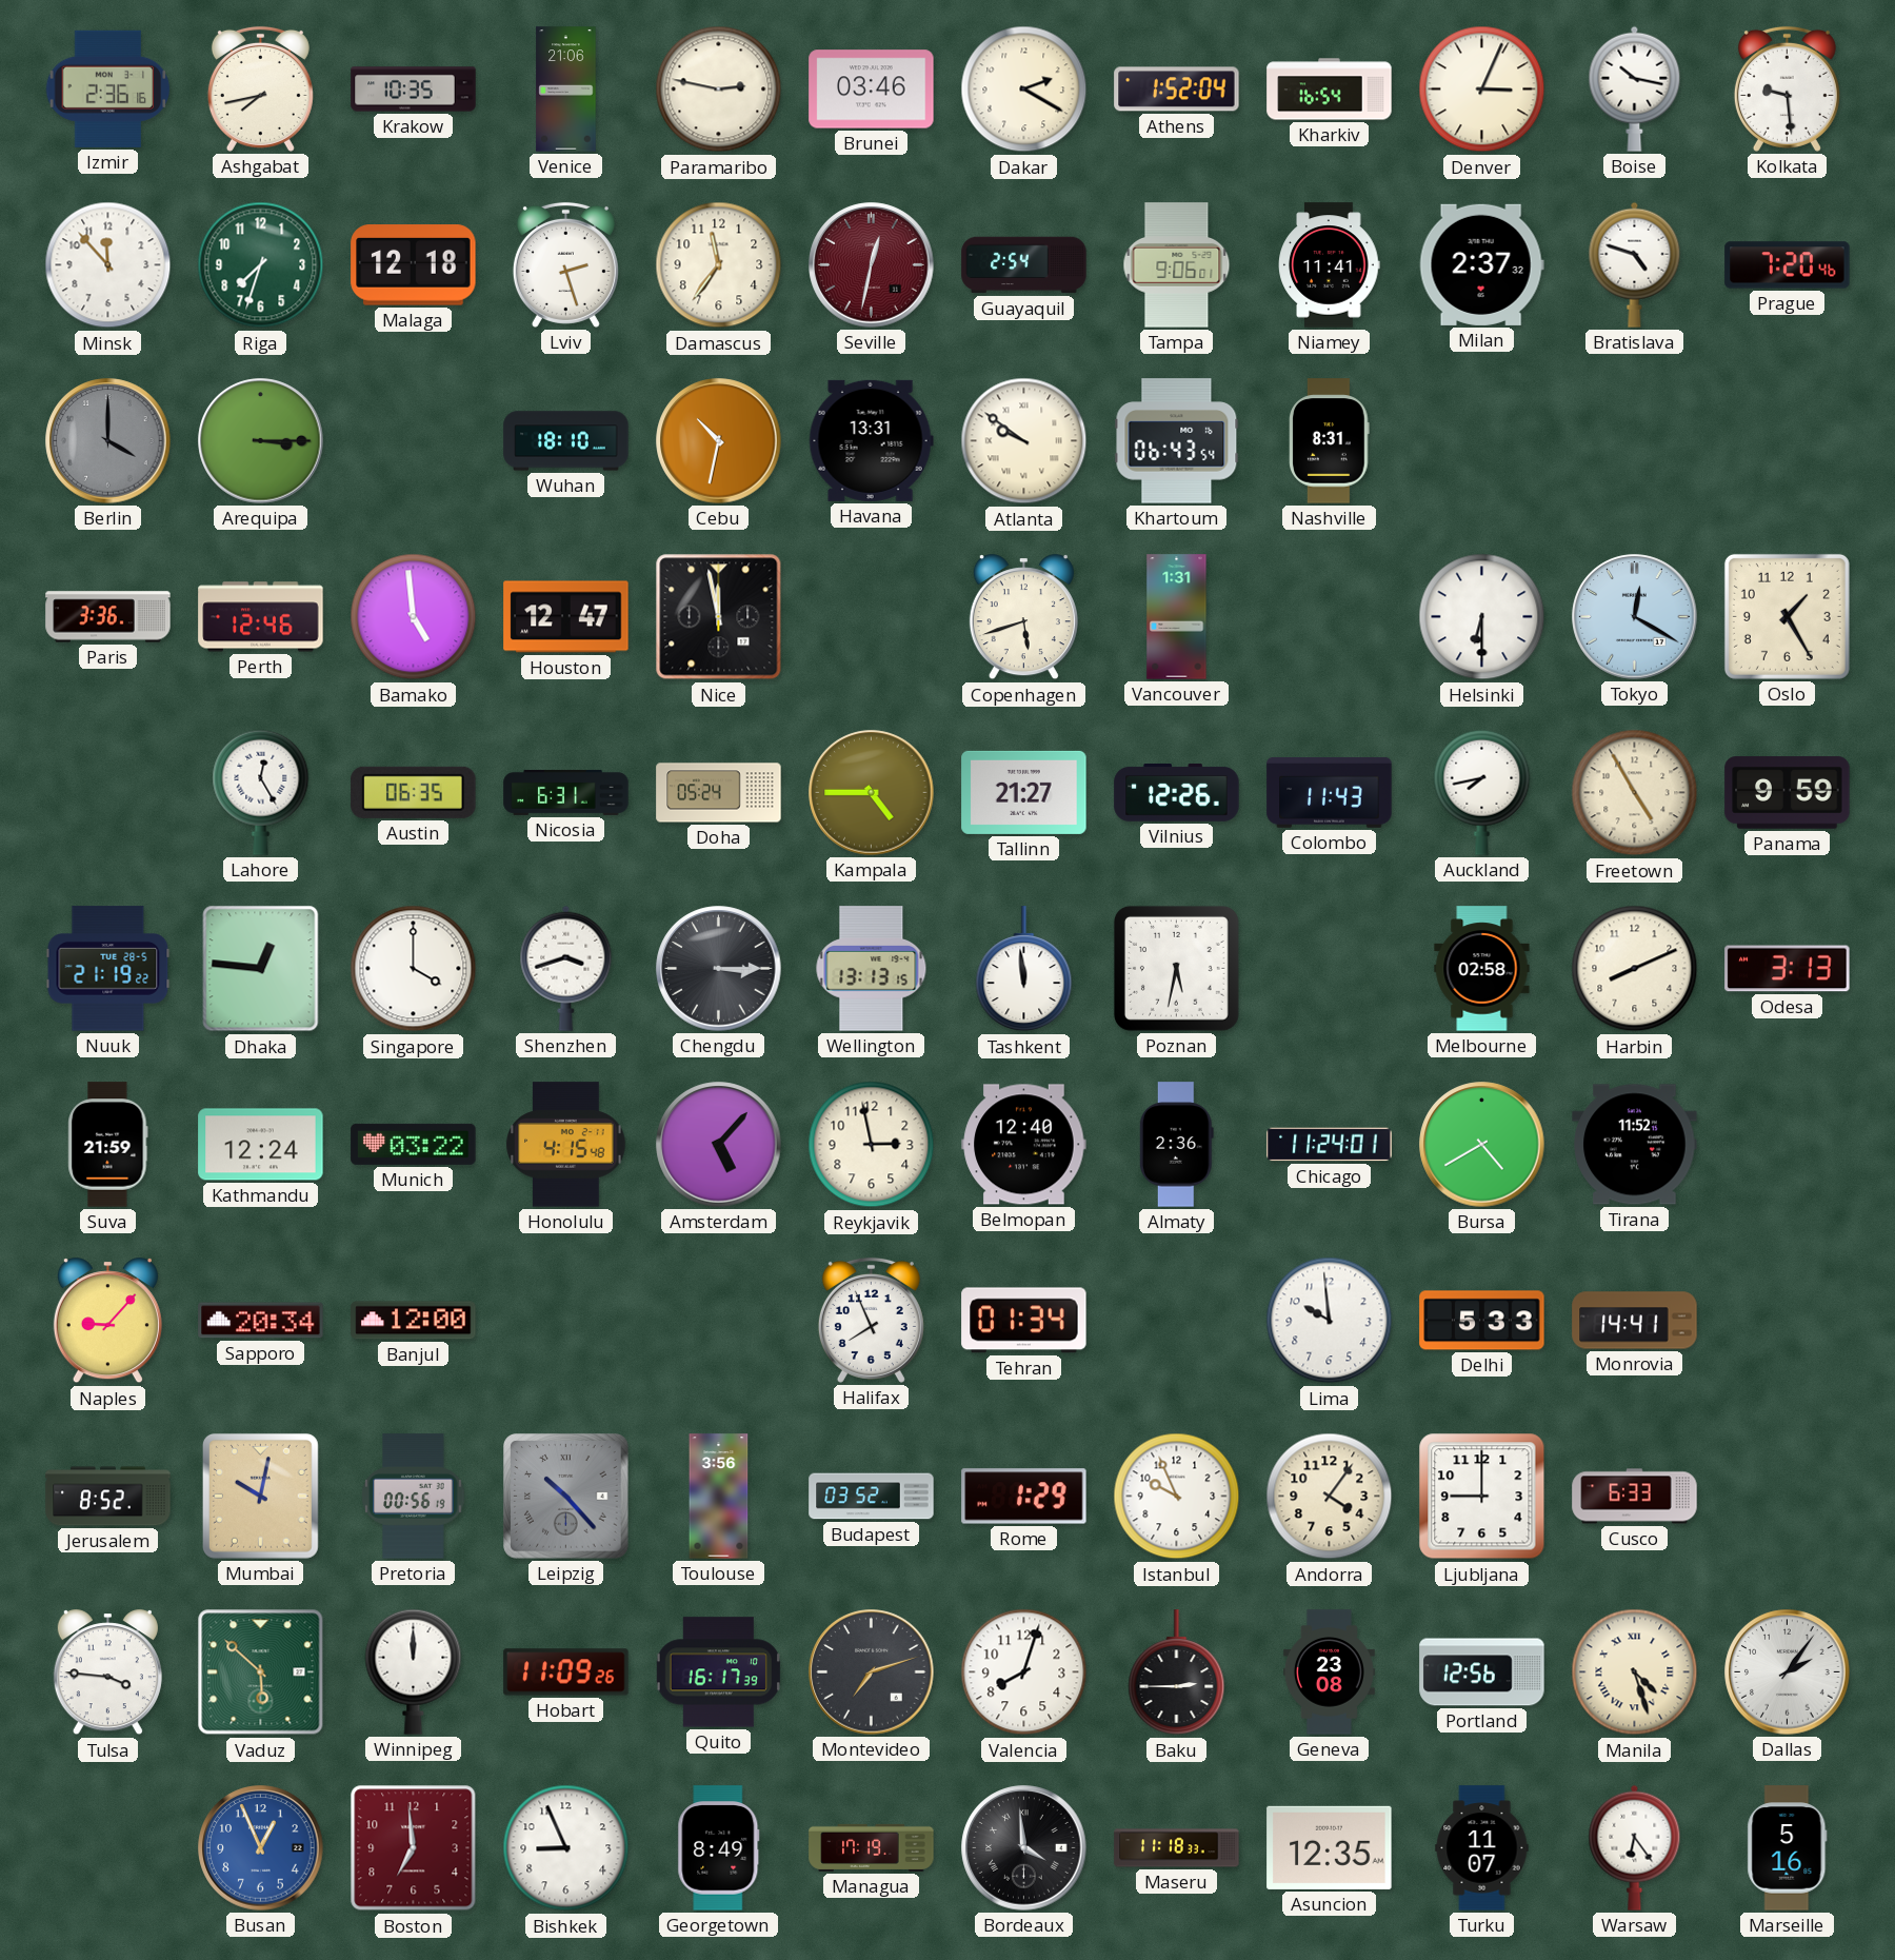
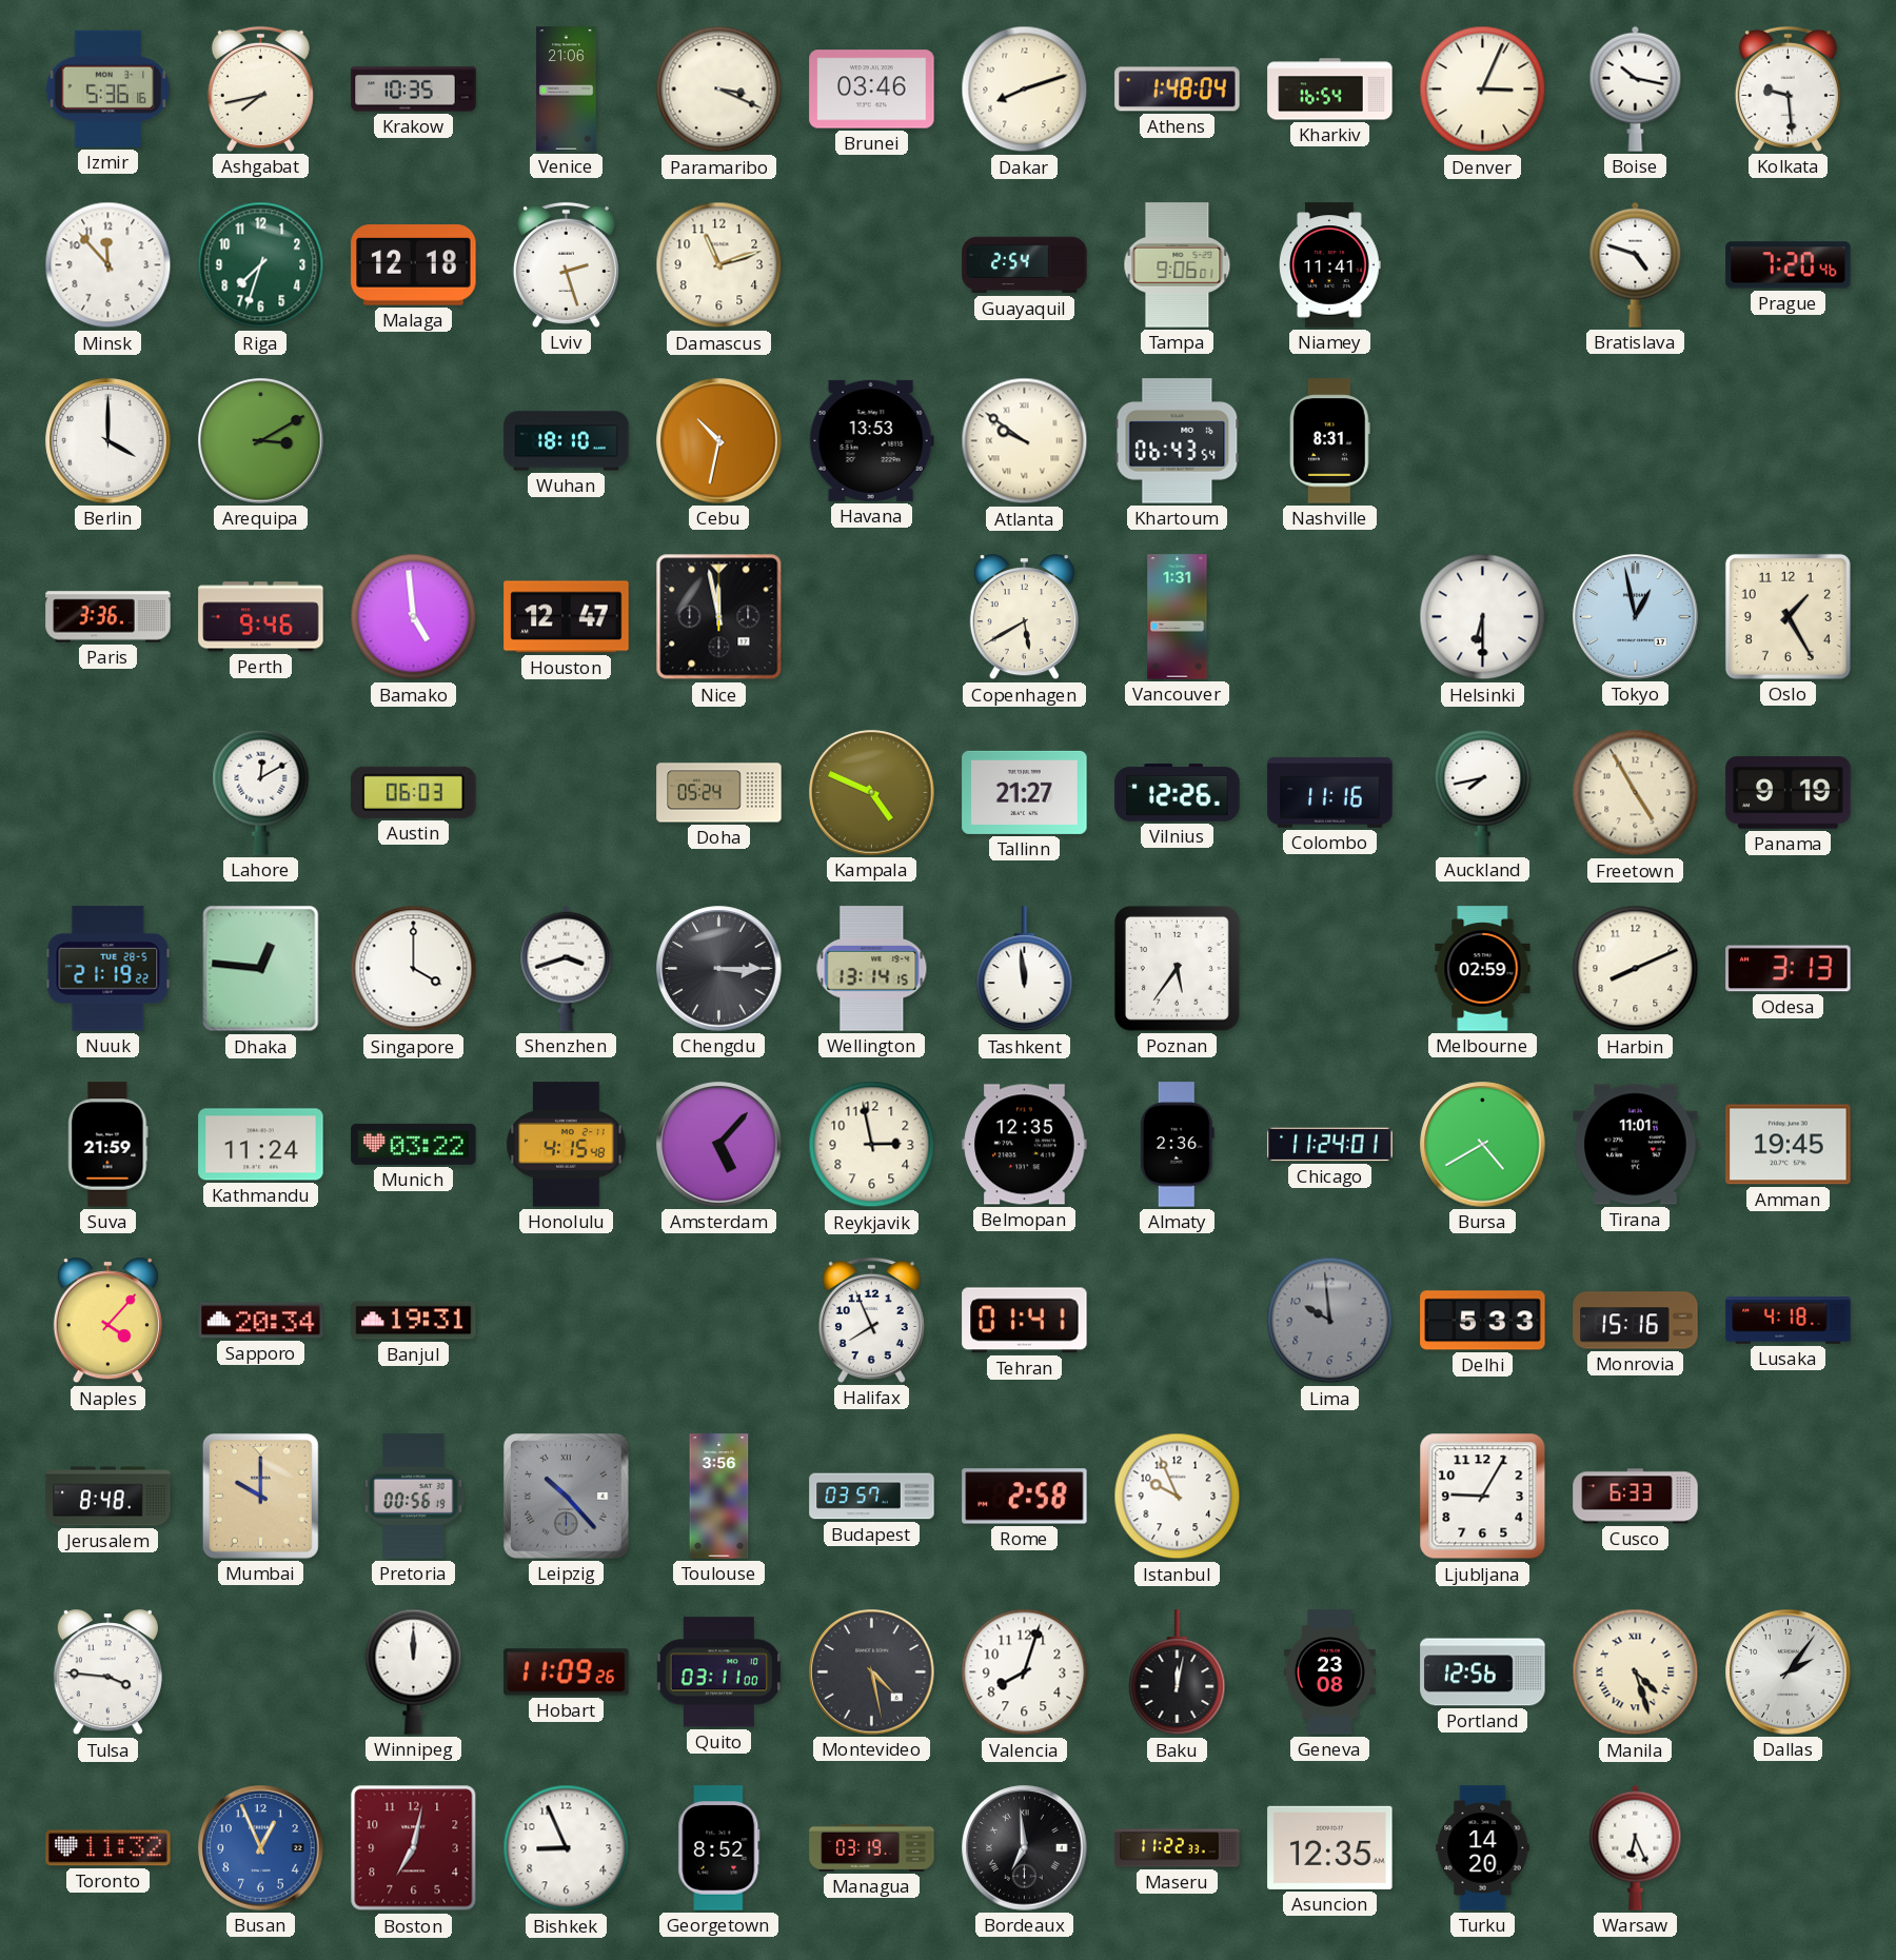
Izmir: 2:36 -> 5:36 (108, 88)
Paramaribo: 2:47 -> 3:19 (719, 90)
Dakar: 2:20 -> 8:12 (1025, 90)
Athens: 1:52 -> 1:48 (1178, 90)
Damascus: 11:36 -> 11:12 (719, 265)
Seville: 12:32 -> none (872, 265)
Milan: 2:37 -> none (1481, 264)
Berlin dial: grey -> white (108, 441)
Arequipa: 3:15 -> 3:10 (261, 441)
Havana: 13:31 -> 13:53 (871, 440)
Perth: 12:46 -> 9:46 (261, 617)
Copenhagen: 5:42 -> 5:40 (1024, 617)
Tokyo: 12:20 -> 12:58 (1636, 617)
Lahore: 12:25 -> 12:10 (261, 792)
Austin: 06:35 -> 06:03 (414, 792)
Nicosia: 6:31 -> none (566, 792)
Kampala: 4:45 -> 4:49 (872, 793)
Colombo: 11:43 -> 11:16 (1330, 793)
Panama: 9:59 -> 9:19 (1789, 793)
Wellington: 13:13 -> 13:14 (872, 969)
Poznan: 5:32 -> 5:36 (1177, 968)
Melbourne: 02:58 -> 02:59 (1483, 969)
Kathmandu: 12:24 -> 11:24 (261, 1145)
Belmopan: 12:40 -> 12:35 (1025, 1145)
Tirana: 11:52 -> 11:01 (1636, 1145)
Amman: none -> 19:45 (1789, 1145)
Naples: 9:07 -> 4:07 (107, 1321)
Banjul: 12:00 -> 19:31 (414, 1321)
Tehran: 01:34 -> 01:41 (1025, 1321)
Lima dial: white -> grey (1330, 1321)
Monrovia: 14:41 -> 15:16 (1636, 1321)
Lusaka: none -> 4:18 (1789, 1321)
Jerusalem: 8:52 -> 8:48 (108, 1497)
Mumbai: 10:02 -> 10:00 (260, 1496)
Budapest: 03:52 -> 03:57 (872, 1497)
Rome: 1:29 -> 2:58 (1025, 1497)
Andorra: 4:06 -> none (1330, 1497)
Ljubljana: 9:00 -> 9:05 (1483, 1497)
Vaduz: 5:52 -> none (261, 1672)
Quito: 16:17 -> 03:11 (718, 1672)
Montevideo: 7:12 -> 4:28 (872, 1672)
Baku: 2:45 -> 12:02 (1178, 1672)
Toronto: none -> 11:32 (108, 1848)
Boston: 6:59 -> 7:02 (414, 1848)
Georgetown: 8:49 -> 8:52 (719, 1848)
Managua: 17:19 -> 03:19 (872, 1847)
Bordeaux: 3:59 -> 6:59 (1025, 1848)
Maseru: 11:18 -> 11:22 (1178, 1848)
Turku: 11:07 -> 14:20 (1483, 1848)
Warsaw: 6:24 -> 6:26 (1636, 1847)
Marseille: 5:16 -> none (1788, 1848)
